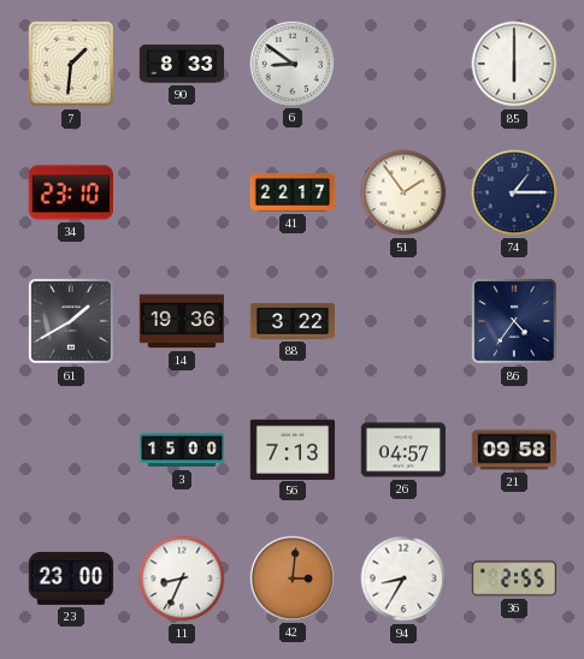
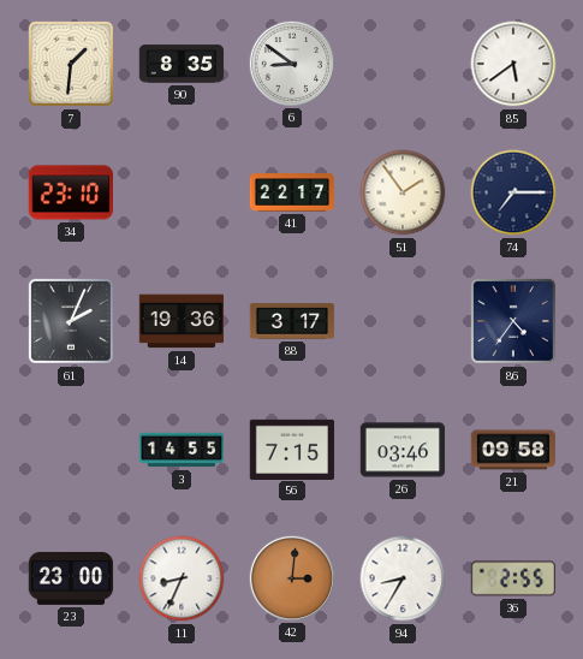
90: 8:33 -> 8:35 (182, 64)
85: 6:00 -> 5:39 (513, 64)
74: 1:15 -> 7:15 (513, 192)
61: 1:40 -> 2:04 (71, 321)
88: 3:22 -> 3:17 (292, 321)
3: 15:00 -> 14:55 (182, 450)
56: 7:13 -> 7:15 (292, 449)
26: 04:57 -> 03:46 (403, 450)
